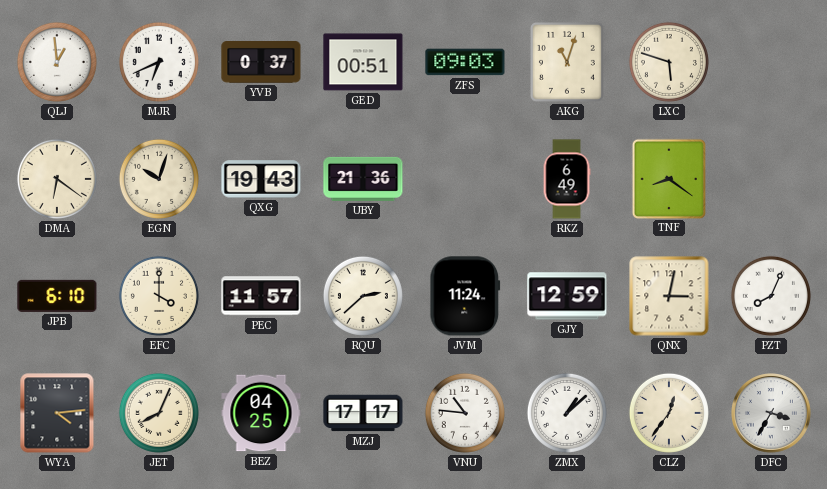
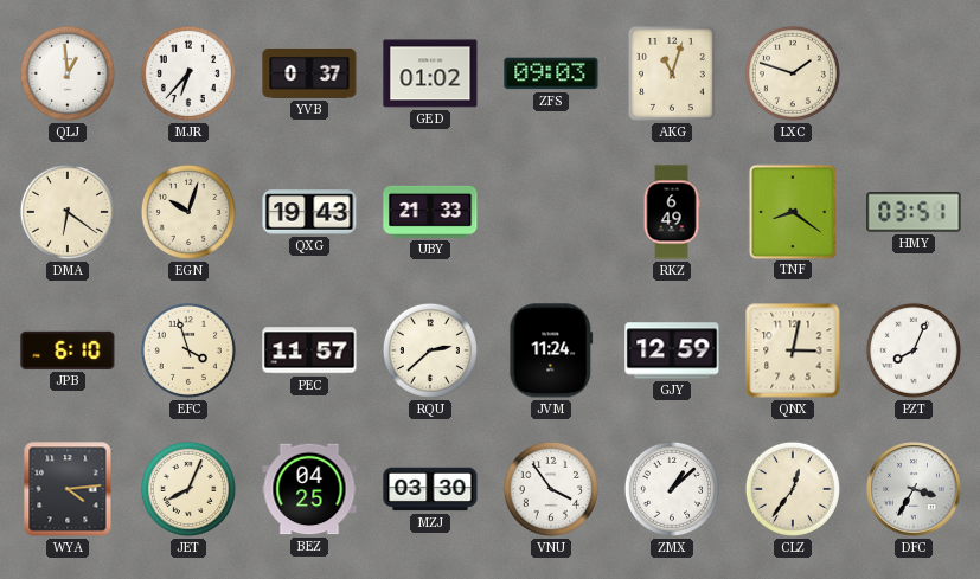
MJR: 6:41 -> 6:37 (188, 73)
GED: 00:51 -> 01:02 (430, 73)
LXC: 5:48 -> 1:48 (793, 73)
UBY: 21:36 -> 21:33 (430, 212)
HMY: none -> 03:51 (914, 212)
EFC: 4:00 -> 3:57 (188, 350)
MZJ: 17:17 -> 03:30 (430, 489)
VNU: 10:46 -> 3:54 (551, 489)
